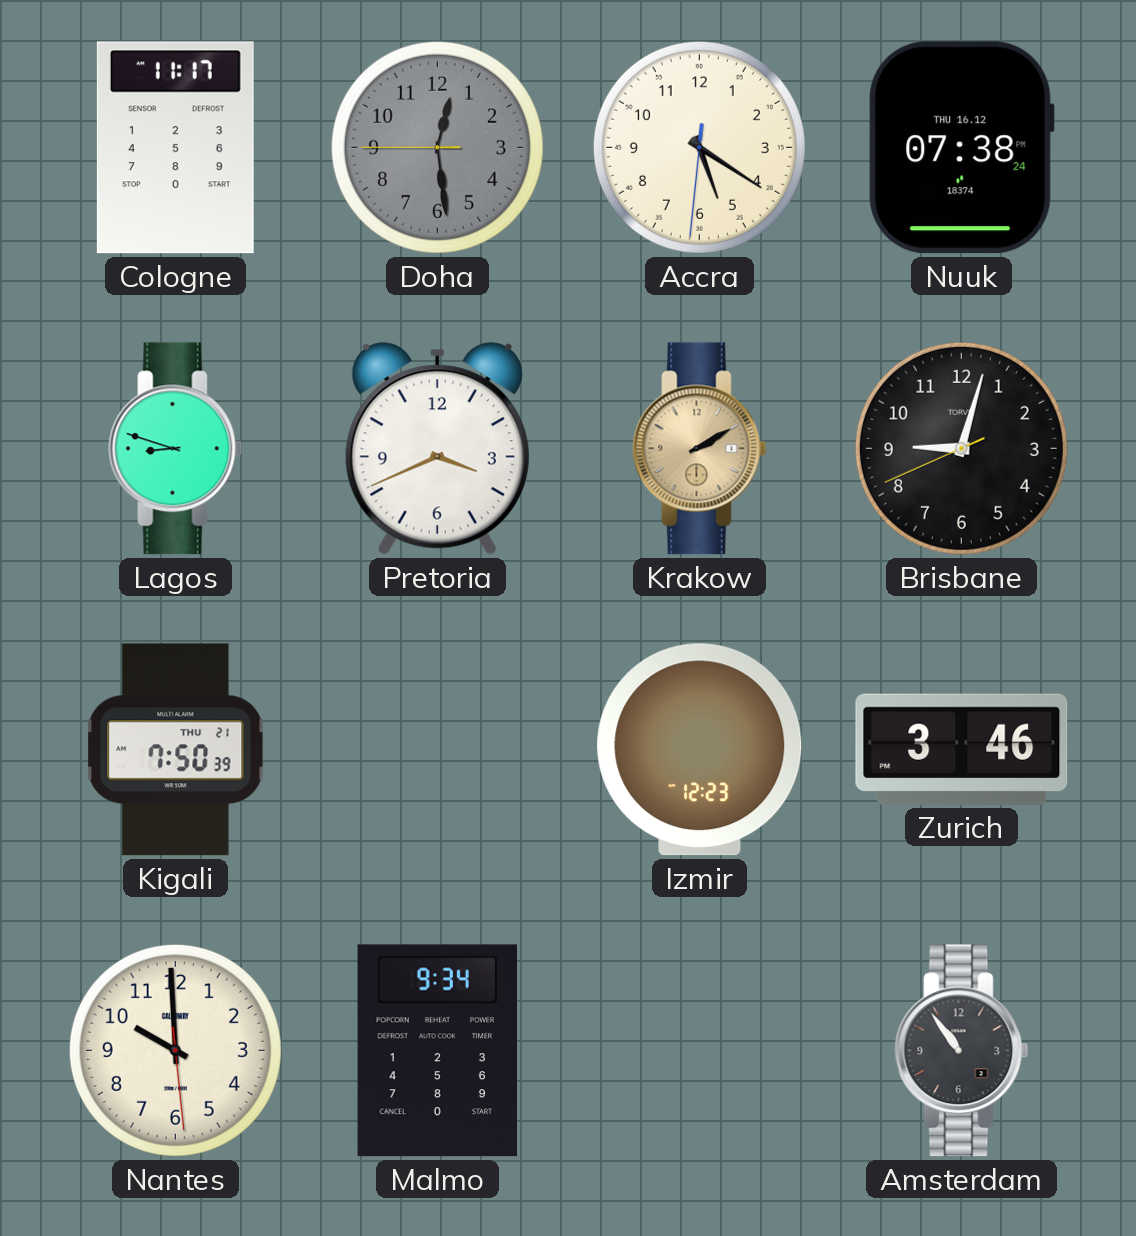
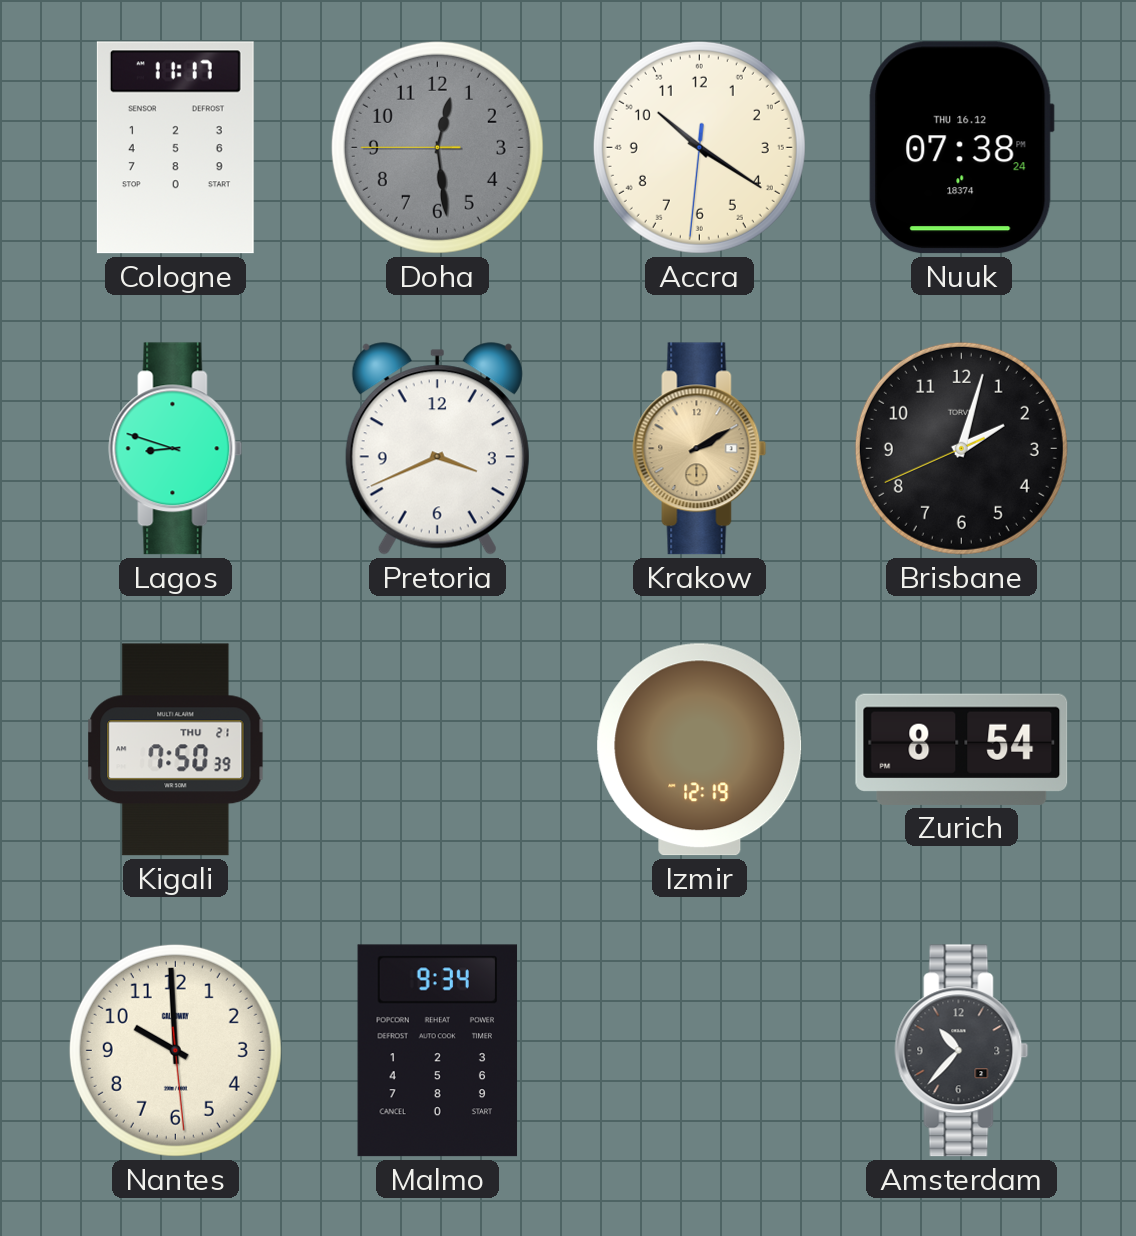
Accra: 5:20 -> 10:20 (699, 147)
Brisbane: 9:02 -> 2:02 (961, 448)
Izmir: 12:23 -> 12:19 (700, 750)
Zurich: 3:46 -> 8:54 (962, 749)
Amsterdam: 10:54 -> 10:37 (962, 1051)
